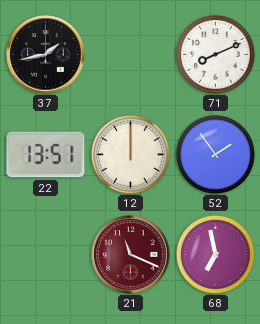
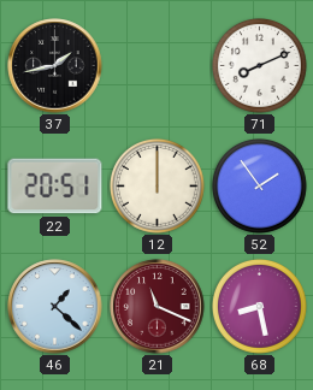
22: 13:51 -> 20:51 (55, 187)
46: none -> 1:22 (55, 307)
68: 6:58 -> 8:28 (259, 306)
